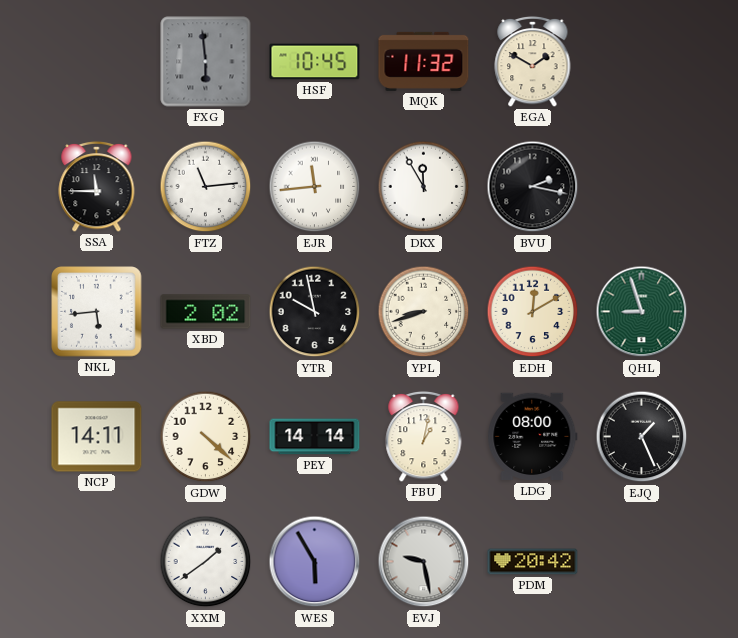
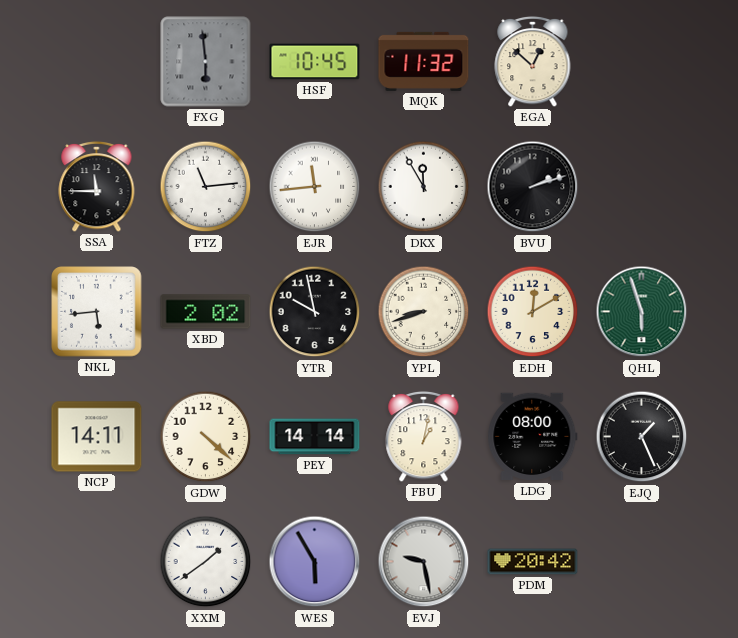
EGA: 1:50 -> 12:52 (533, 61)
BVU: 2:17 -> 2:12 (533, 187)
QHL: 8:57 -> 5:57 (642, 312)
